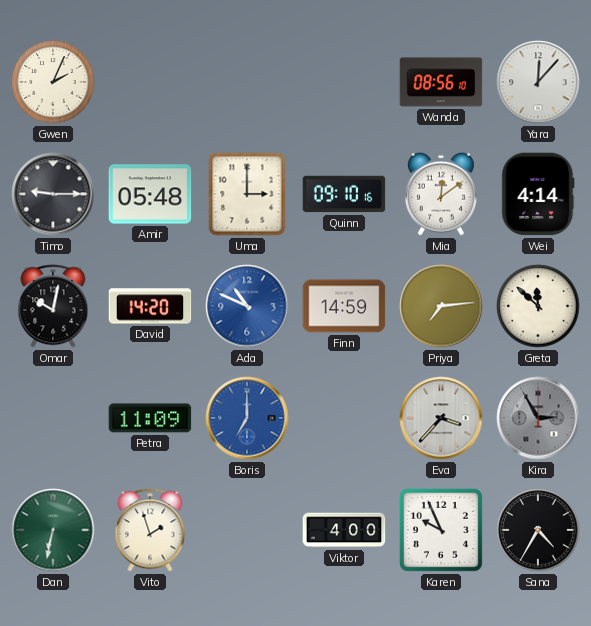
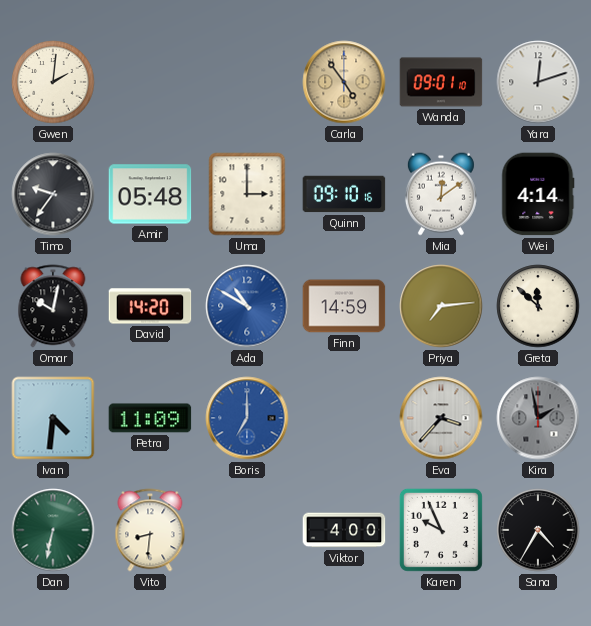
Gwen: 2:04 -> 2:01 (53, 82)
Carla: none -> 4:54 (344, 82)
Wanda: 08:56 -> 09:01 (441, 82)
Yara: 12:07 -> 12:12 (538, 82)
Timo: 9:15 -> 9:36 (53, 194)
Ada: 10:49 -> 10:50 (247, 306)
Ivan: none -> 4:31 (53, 418)
Kira: 2:55 -> 1:58 (538, 418)
Vito: 1:57 -> 8:31 (150, 530)
